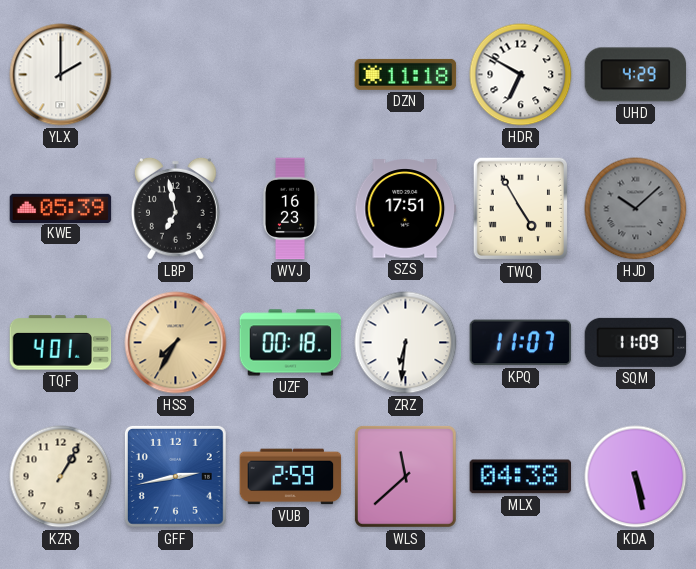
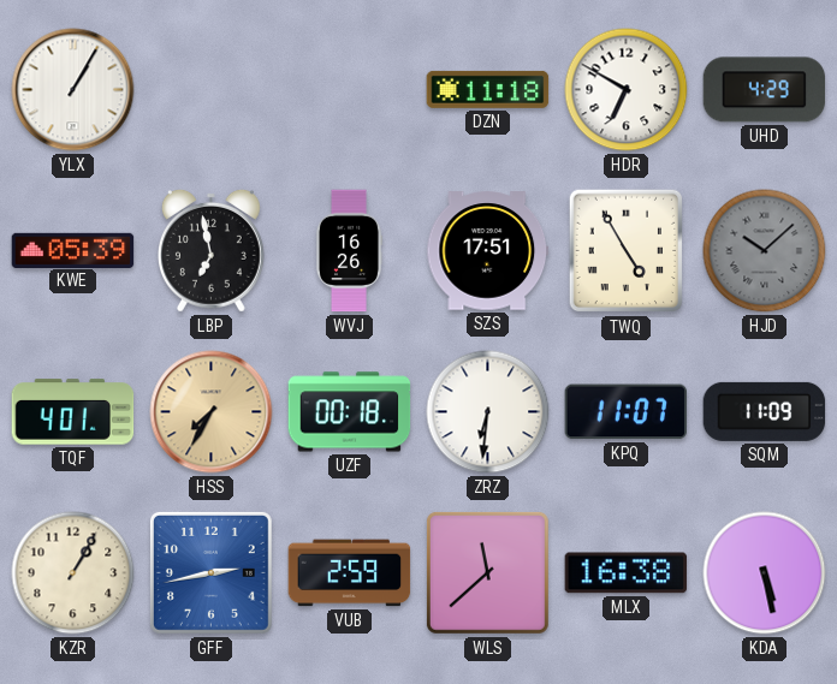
YLX: 2:00 -> 1:05 (73, 90)
WVJ: 16:23 -> 16:26 (349, 251)
MLX: 04:38 -> 16:38 (627, 573)
